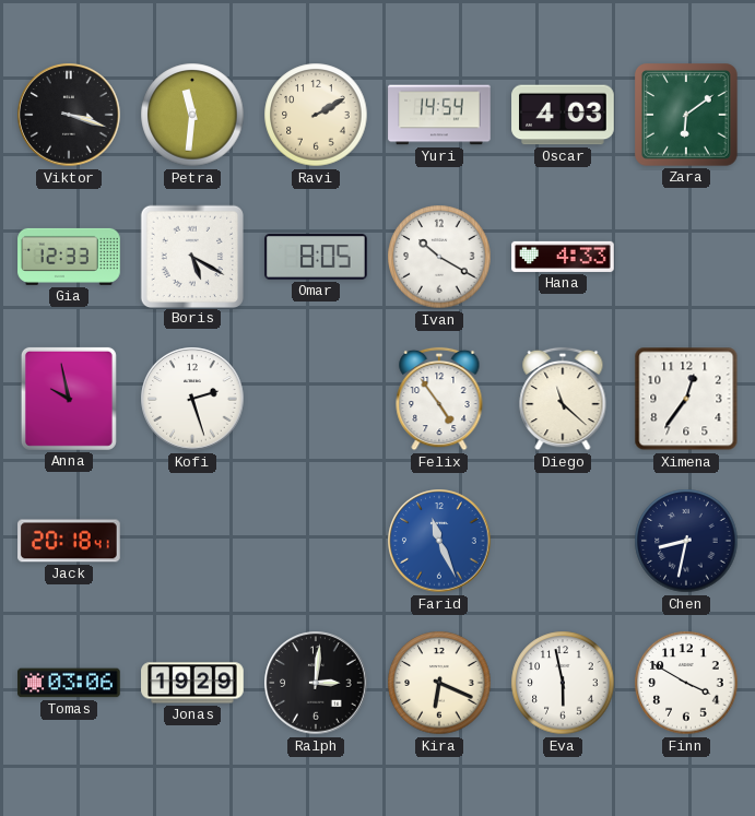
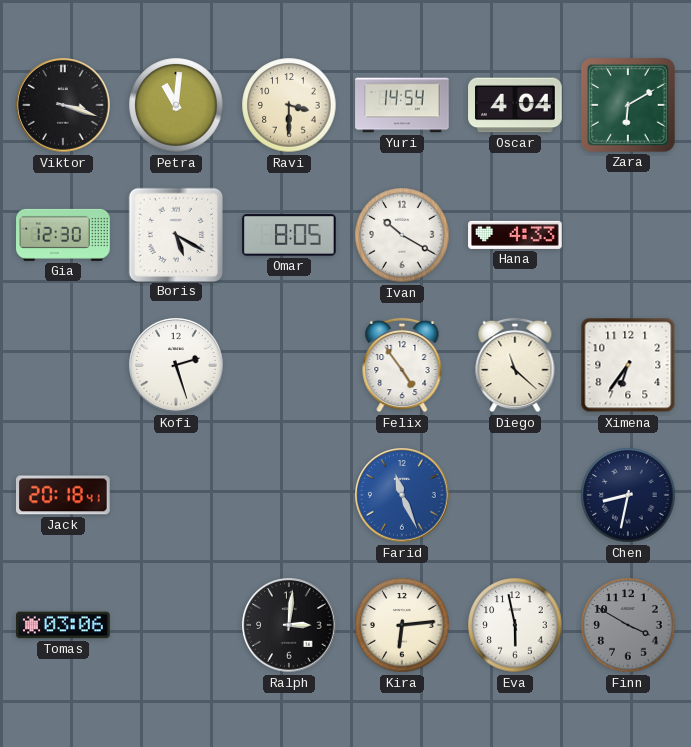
Petra: 11:31 -> 11:01 (176, 105)
Ravi: 2:10 -> 3:30 (289, 105)
Oscar: 4:03 -> 4:04 (515, 105)
Zara: 6:09 -> 6:10 (629, 106)
Gia: 12:33 -> 12:30 (63, 235)
Anna: 9:58 -> none (69, 399)
Ximena: 12:36 -> 6:36 (628, 365)
Jonas: 19:29 -> none (192, 683)
Kira: 6:19 -> 6:14 (402, 625)
Finn dial: white -> grey (628, 625)
